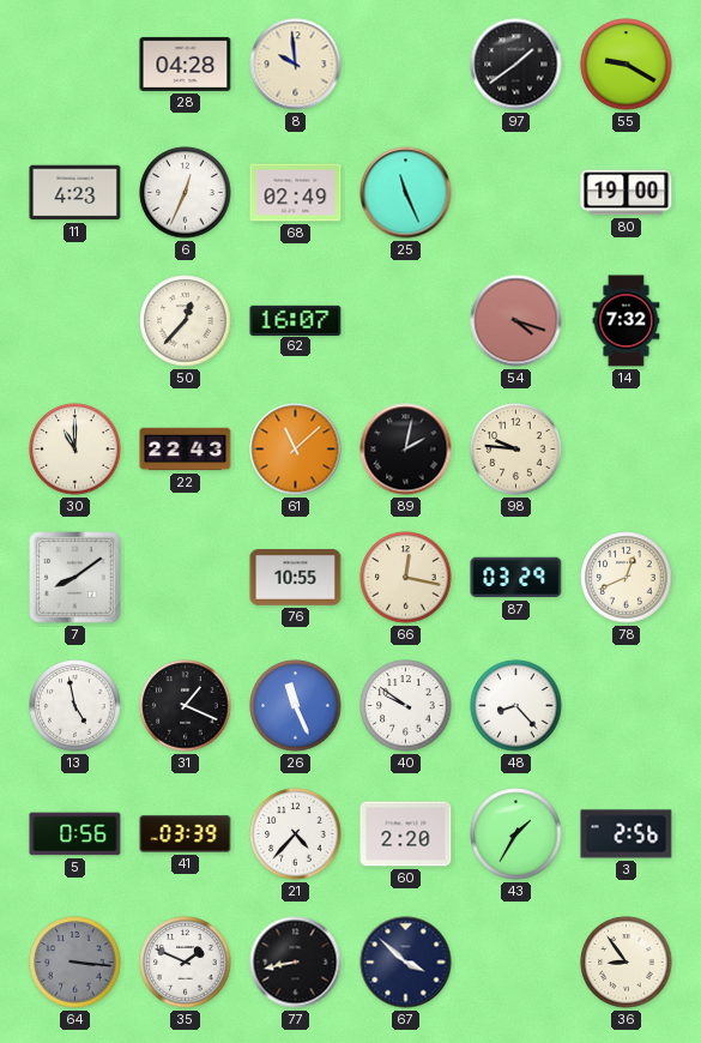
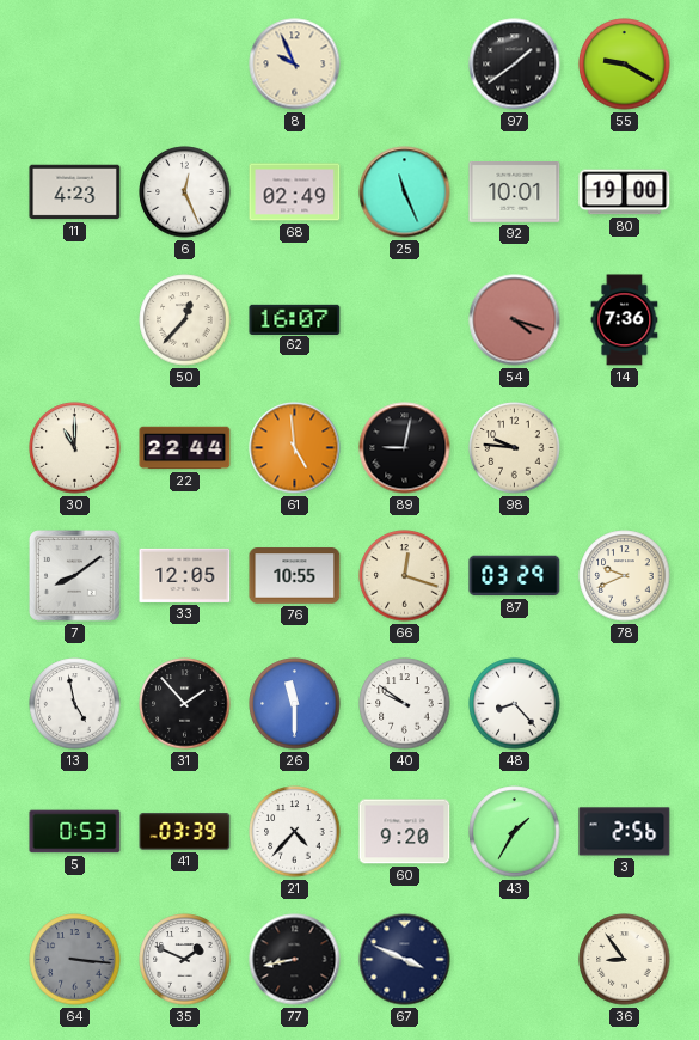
28: 04:28 -> none (186, 64)
8: 9:59 -> 9:56 (295, 65)
6: 12:34 -> 12:26 (185, 192)
92: none -> 10:01 (515, 192)
14: 7:32 -> 7:36 (625, 320)
22: 22:43 -> 22:44 (185, 448)
61: 11:08 -> 4:59 (295, 448)
89: 2:02 -> 9:02 (405, 448)
33: none -> 12:05 (185, 575)
66: 12:17 -> 12:18 (405, 576)
78: 12:41 -> 9:41 (625, 576)
31: 1:19 -> 1:53 (185, 704)
26: 11:26 -> 11:30 (295, 704)
5: 0:56 -> 0:53 (75, 832)
60: 2:20 -> 9:20 (405, 832)
67: 3:52 -> 3:49 (405, 960)
